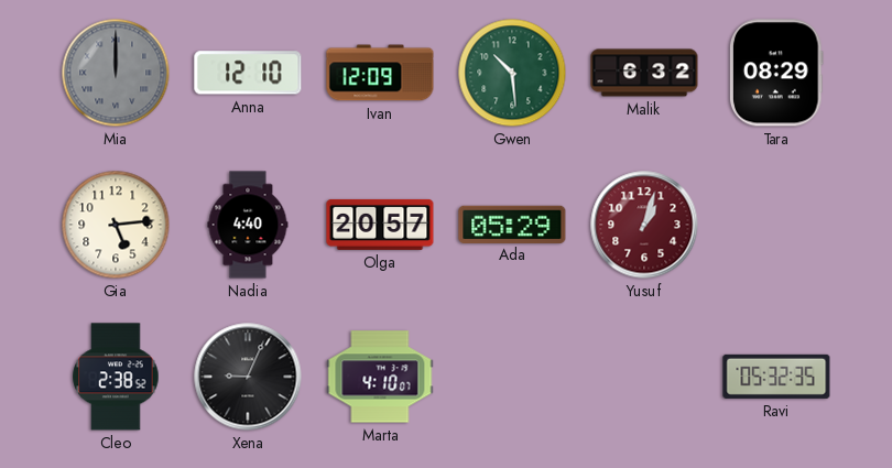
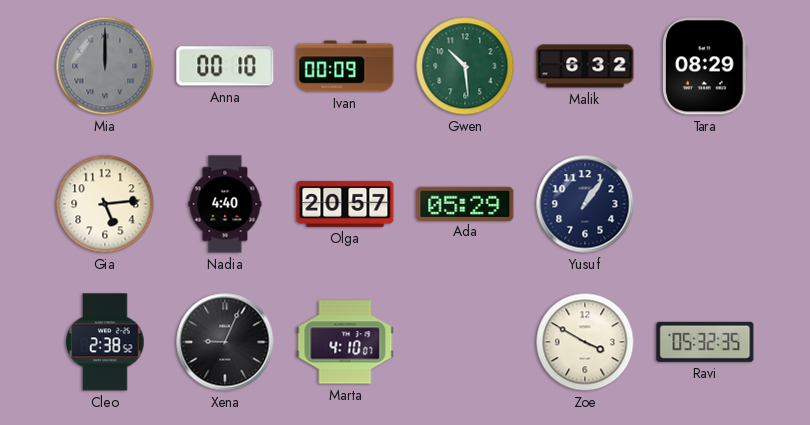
Anna: 12:10 -> 00:10 (225, 66)
Ivan: 12:09 -> 00:09 (345, 66)
Yusuf: 1:03 -> 1:06 (585, 204)
Yusuf dial: burgundy -> navy (585, 204)
Zoe: none -> 3:50 (585, 342)
